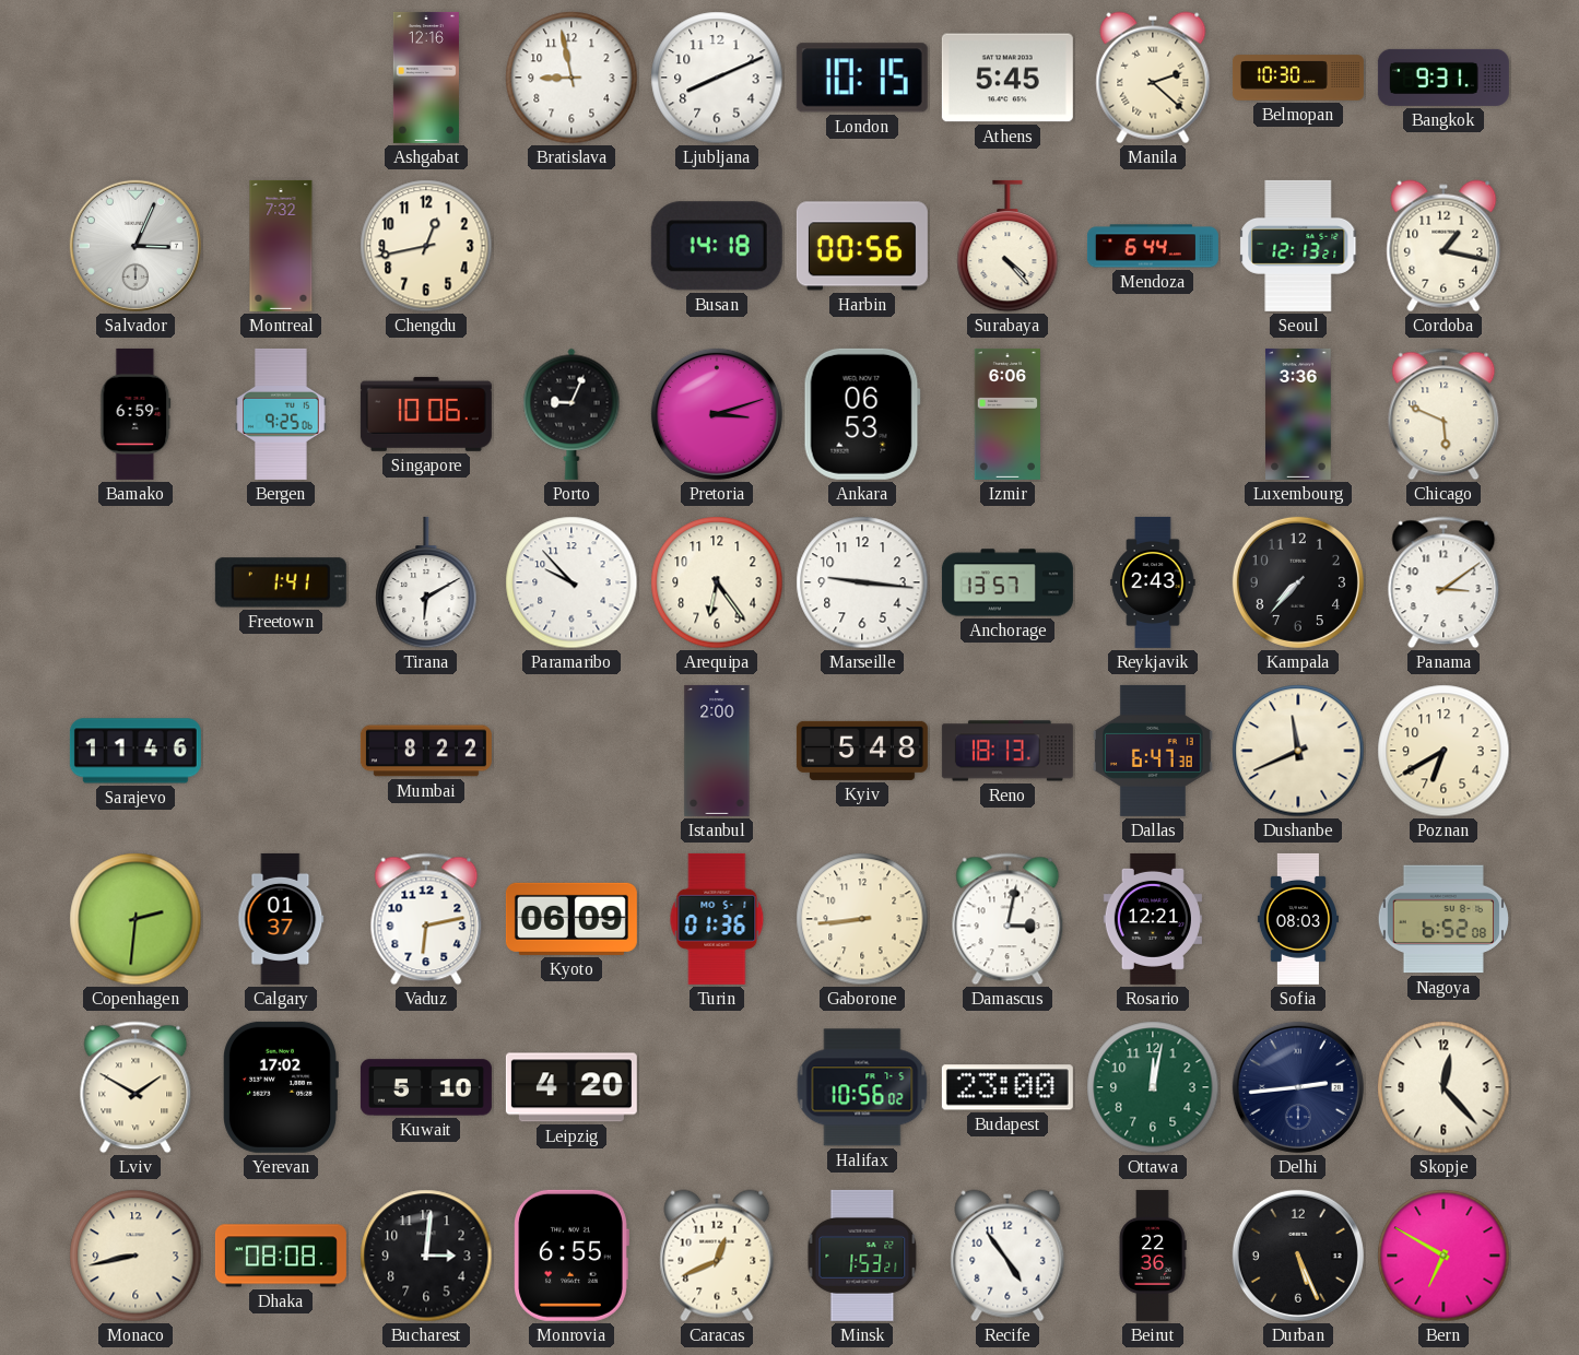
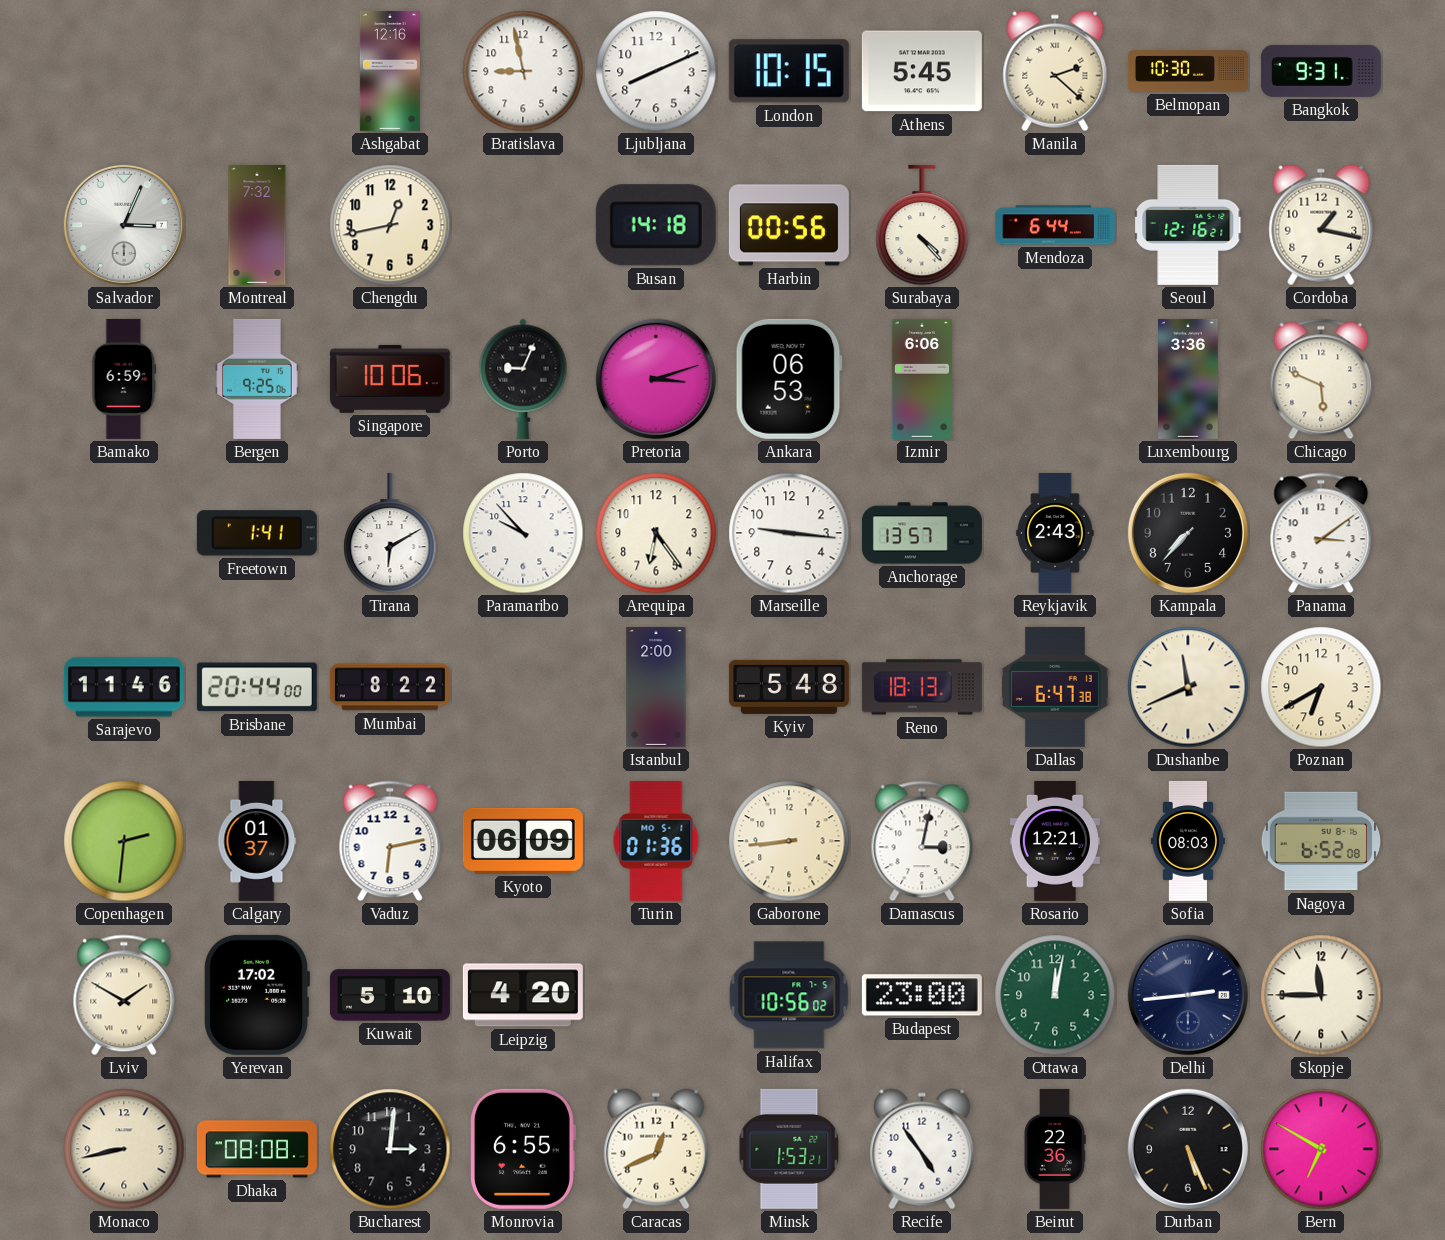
Seoul: 12:13 -> 12:16 (1189, 225)
Brisbane: none -> 20:44 (257, 687)
Skopje: 12:23 -> 11:45 (1321, 995)
